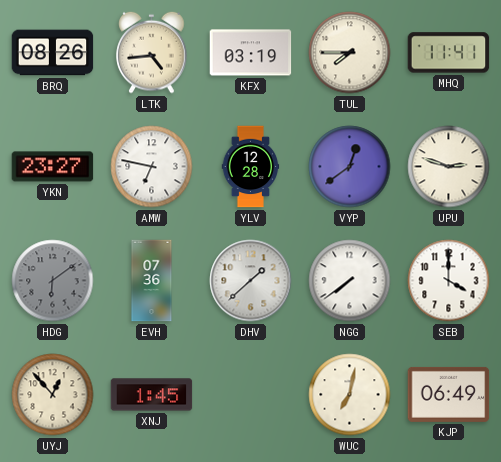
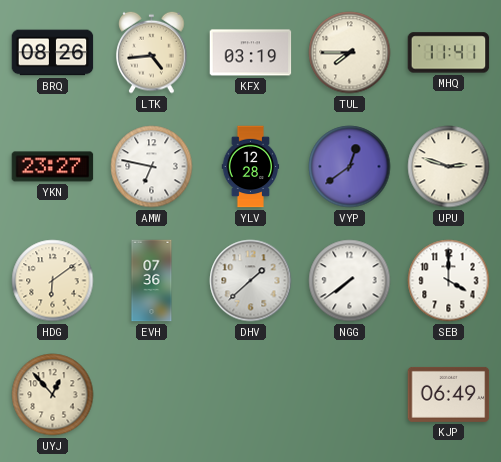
HDG dial: grey -> cream (53, 281)
XNJ: 1:45 -> none (152, 395)
WUC: 7:02 -> none (350, 395)
